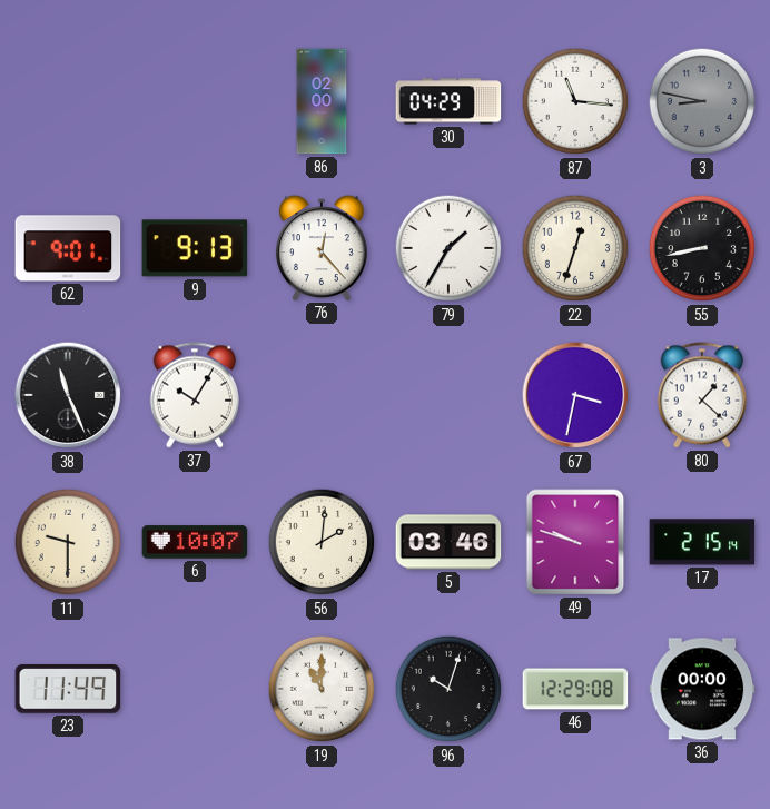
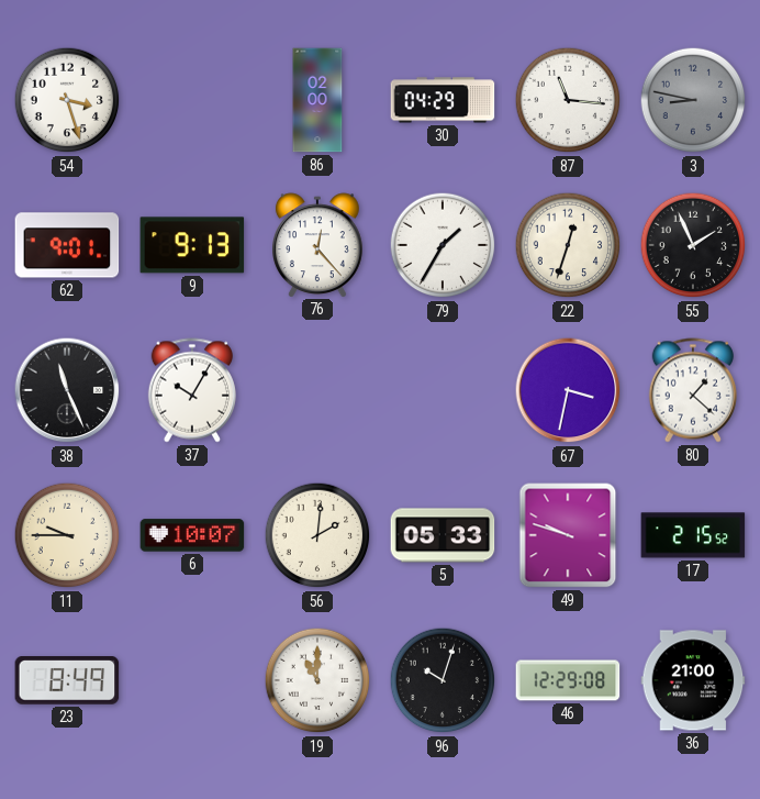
54: none -> 3:27 (67, 100)
55: 8:43 -> 1:56 (693, 245)
11: 9:30 -> 9:45 (67, 535)
5: 03:46 -> 05:33 (443, 535)
17: 2:15:14 -> 2:15:52 (693, 535)
23: 11:49 -> 8:49 (67, 681)
36: 00:00 -> 21:00 (693, 680)
